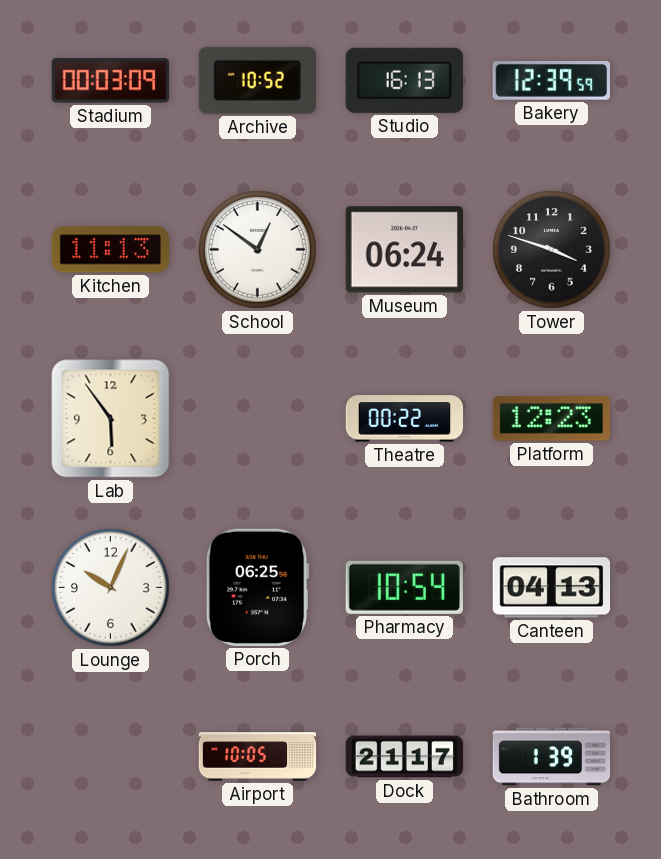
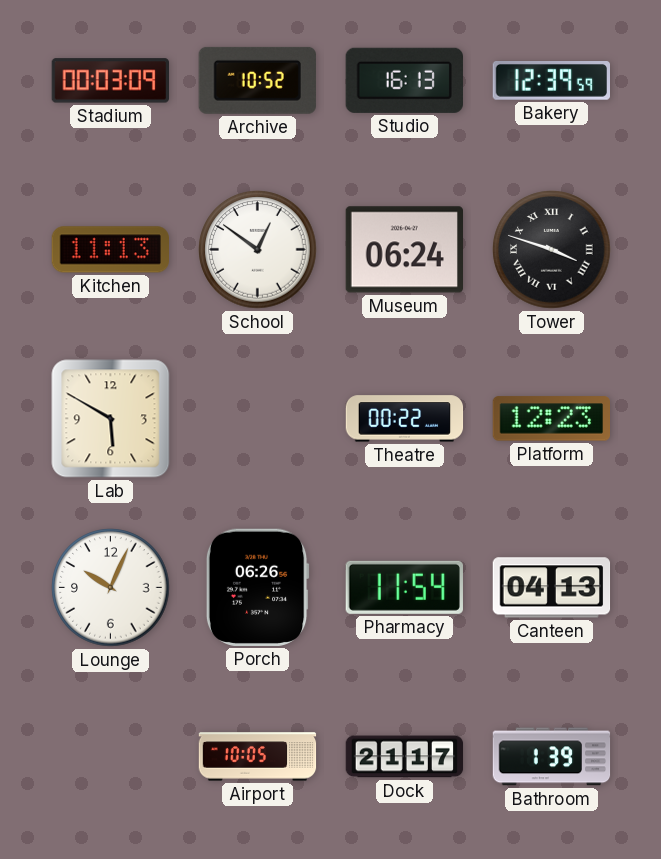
Tower numerals: Arabic -> Roman (552, 250)
Lab: 5:54 -> 5:50 (111, 419)
Porch: 06:25 -> 06:26 (257, 587)
Pharmacy: 10:54 -> 11:54 (404, 587)
